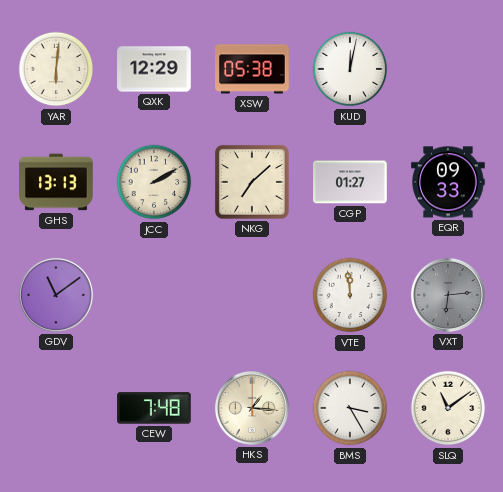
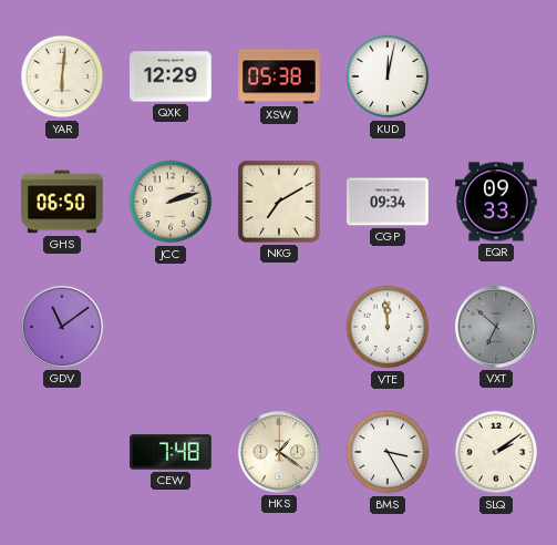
GHS: 13:13 -> 06:50 (62, 202)
JCC: 2:10 -> 2:12 (171, 202)
NKG: 7:08 -> 7:10 (279, 202)
CGP: 01:27 -> 09:34 (388, 202)
VXT: 6:14 -> 6:52 (496, 327)
HKS: 1:16 -> 1:21 (279, 452)
SLQ: 11:09 -> 2:09 (496, 452)
